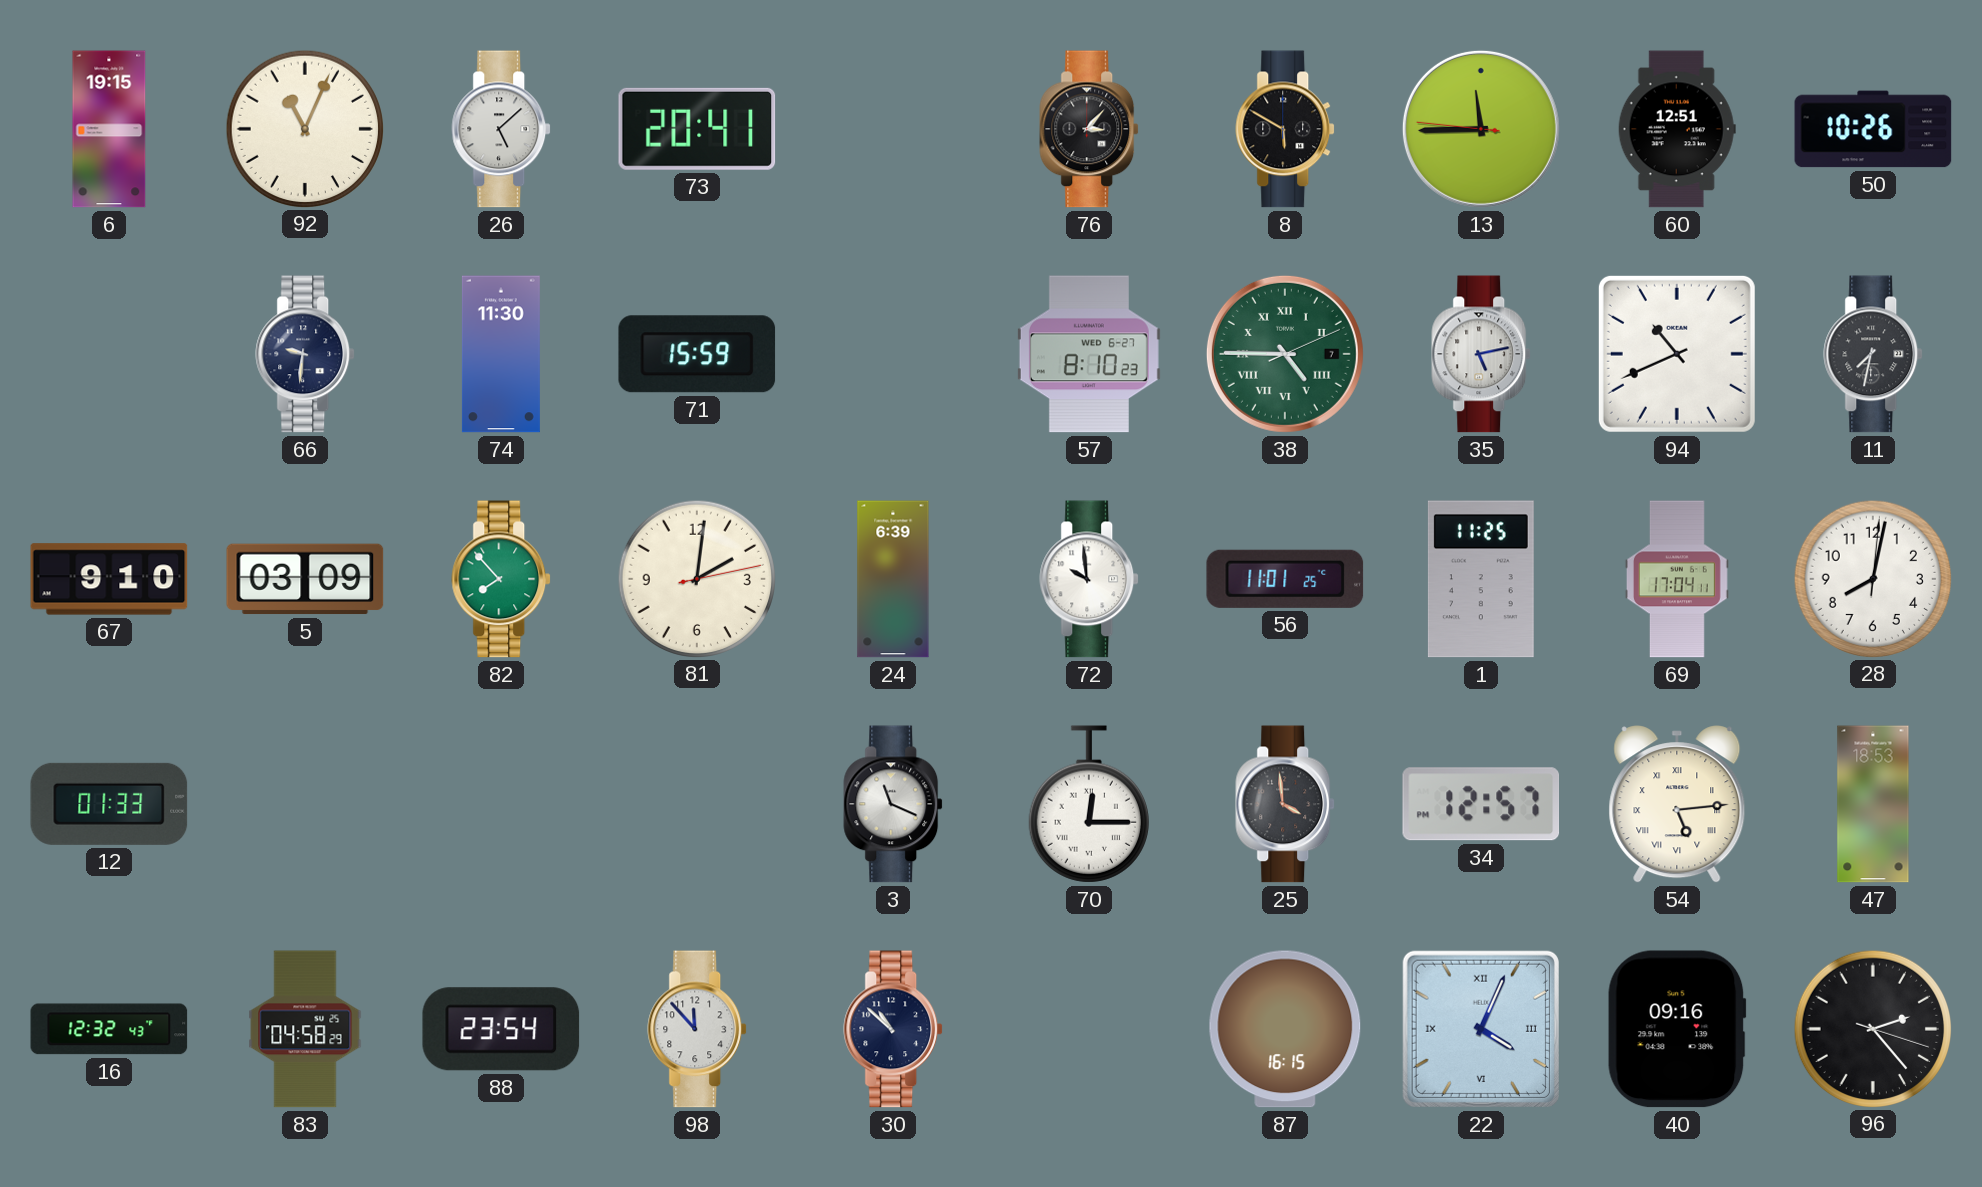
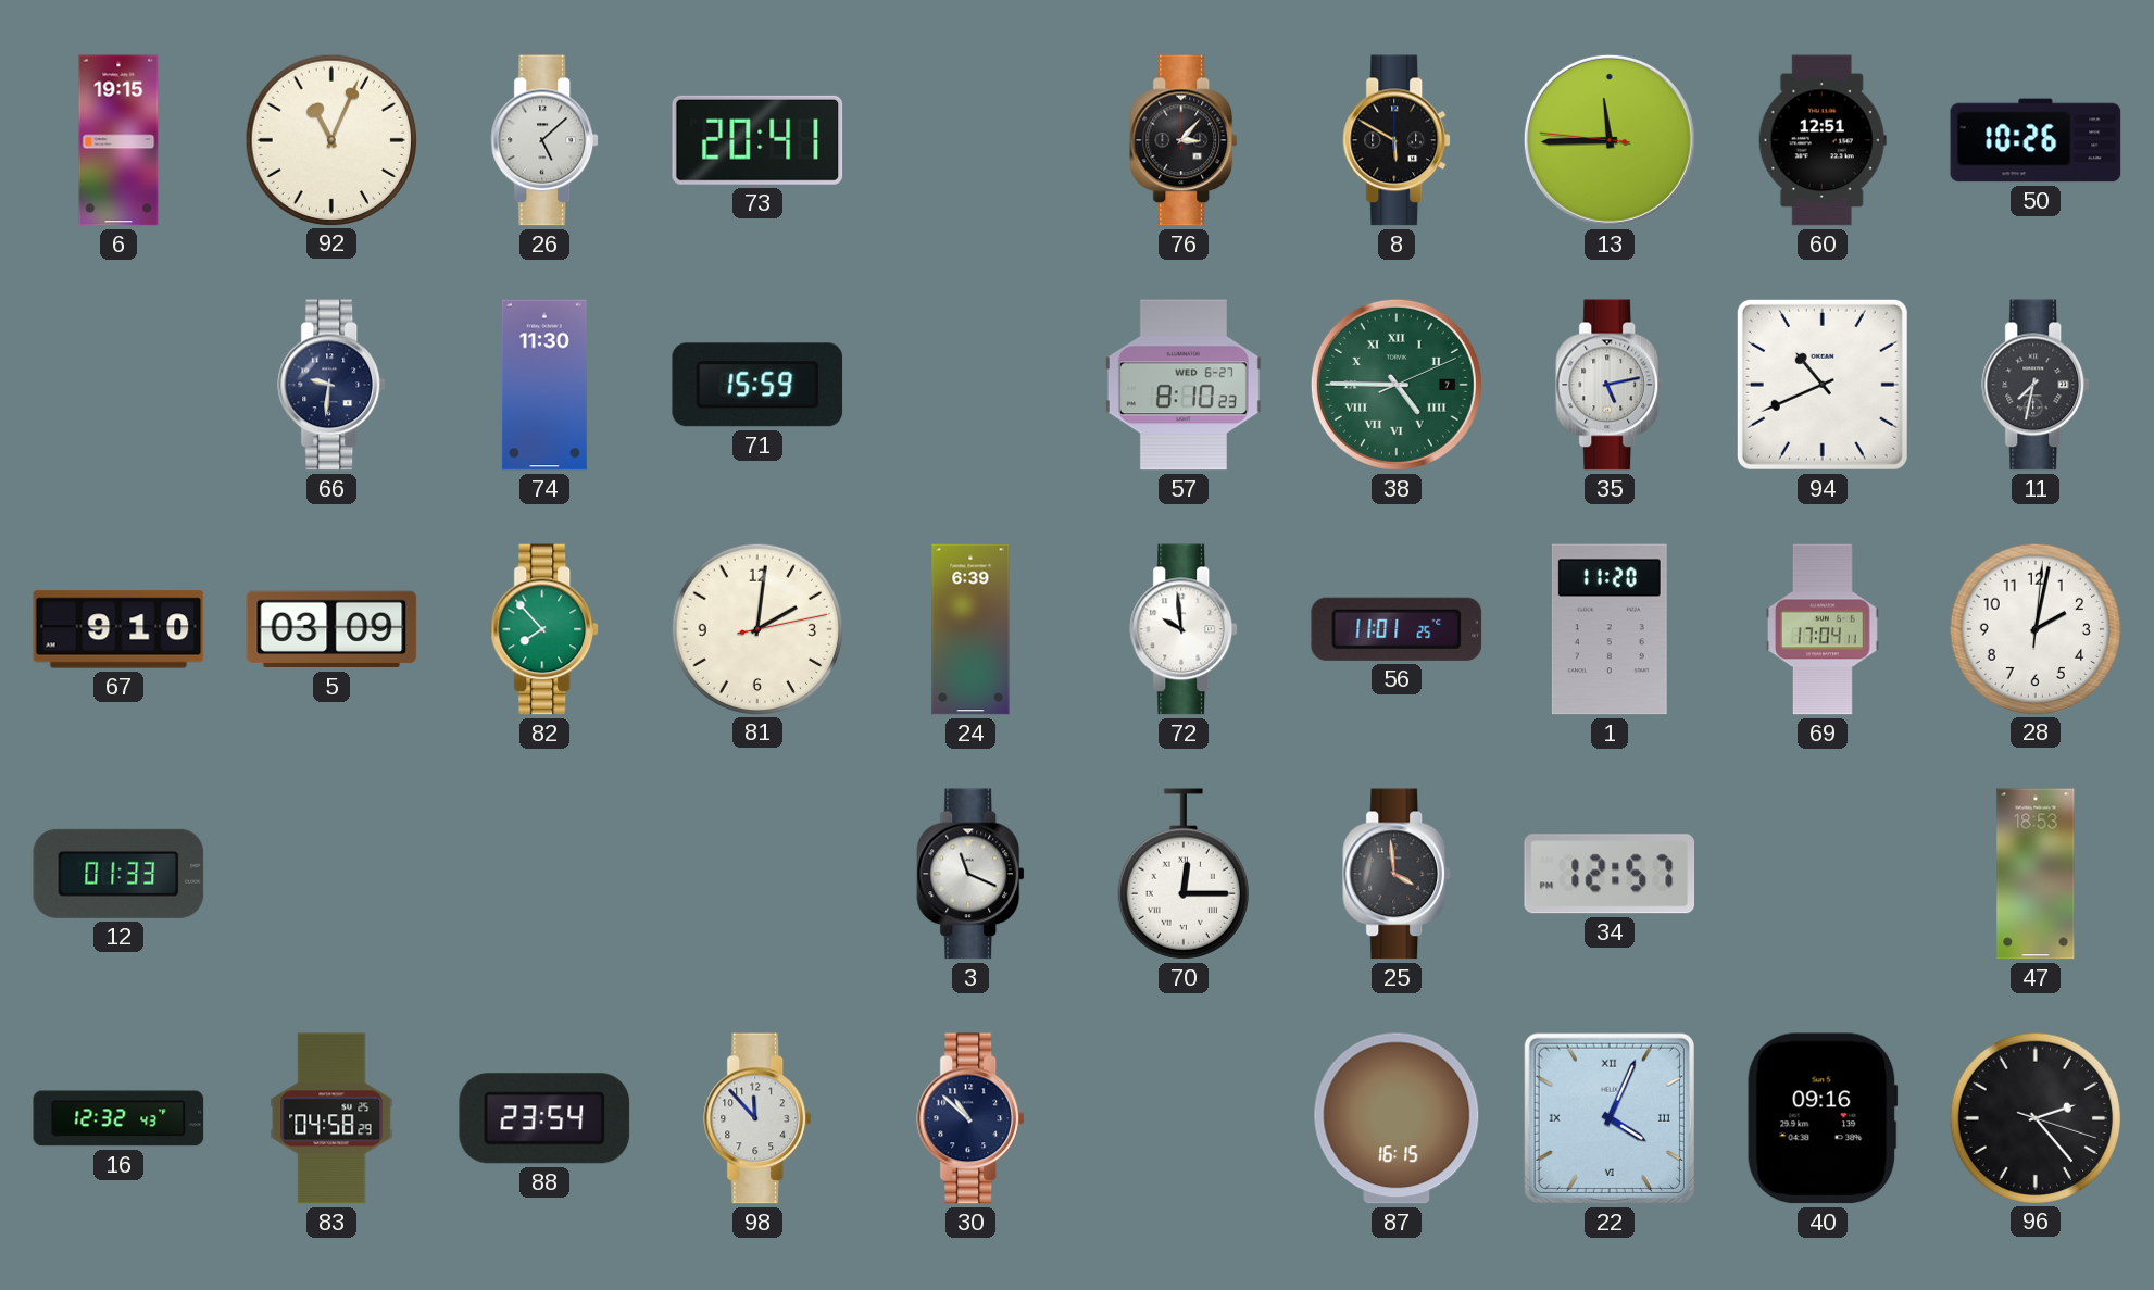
1: 11:25 -> 11:20 (1610, 629)
28: 8:02 -> 2:02 (2034, 628)
54: 5:14 -> none (1677, 804)
